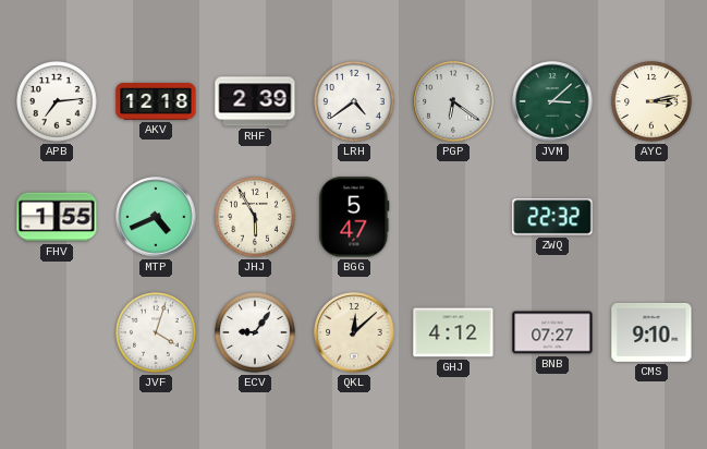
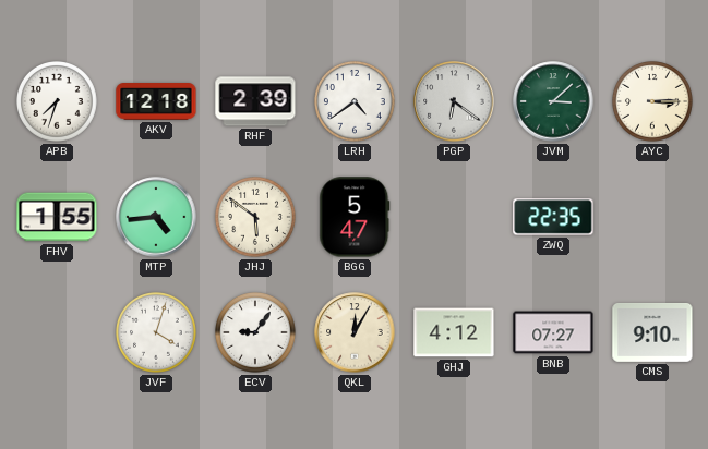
APB: 7:14 -> 7:33 (58, 102)
AYC: 3:13 -> 3:15 (653, 102)
MTP: 4:41 -> 4:44 (156, 217)
JHJ: 5:55 -> 5:51 (256, 218)
ZWQ: 22:32 -> 22:35 (553, 217)
QKL: 12:08 -> 12:05 (355, 332)
